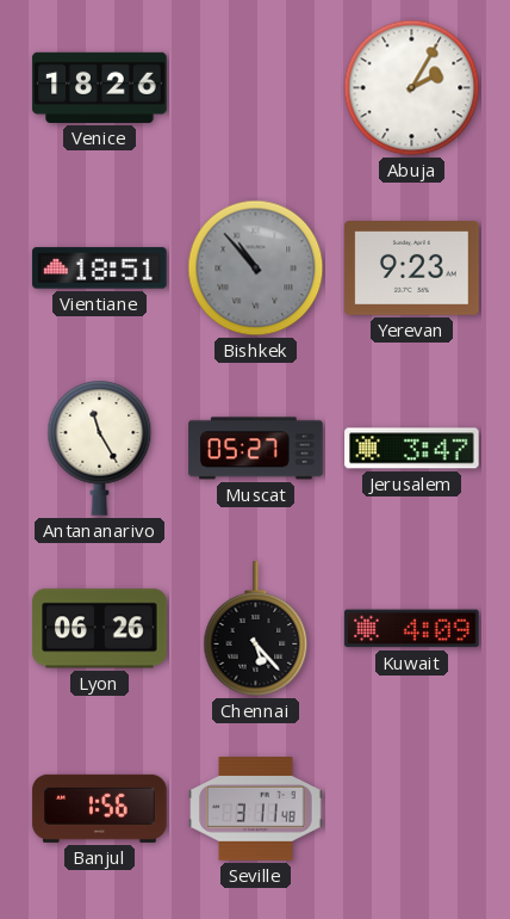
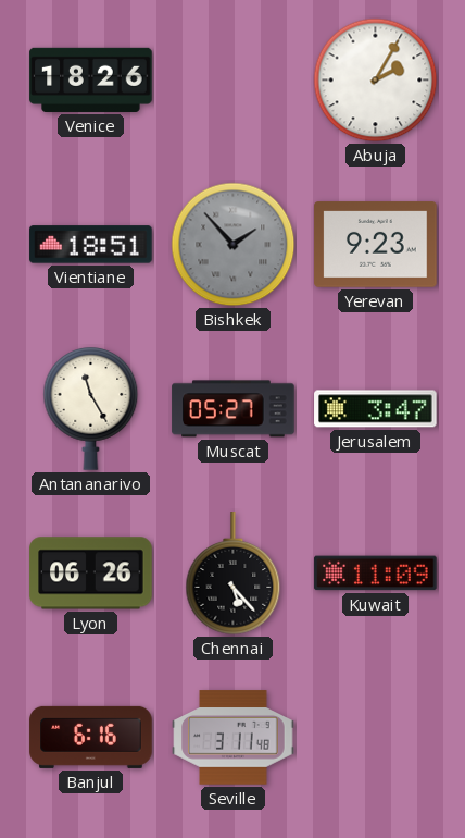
Bishkek: 10:53 -> 1:53 (234, 245)
Kuwait: 4:09 -> 11:09 (376, 574)
Banjul: 1:56 -> 6:16 (91, 737)
